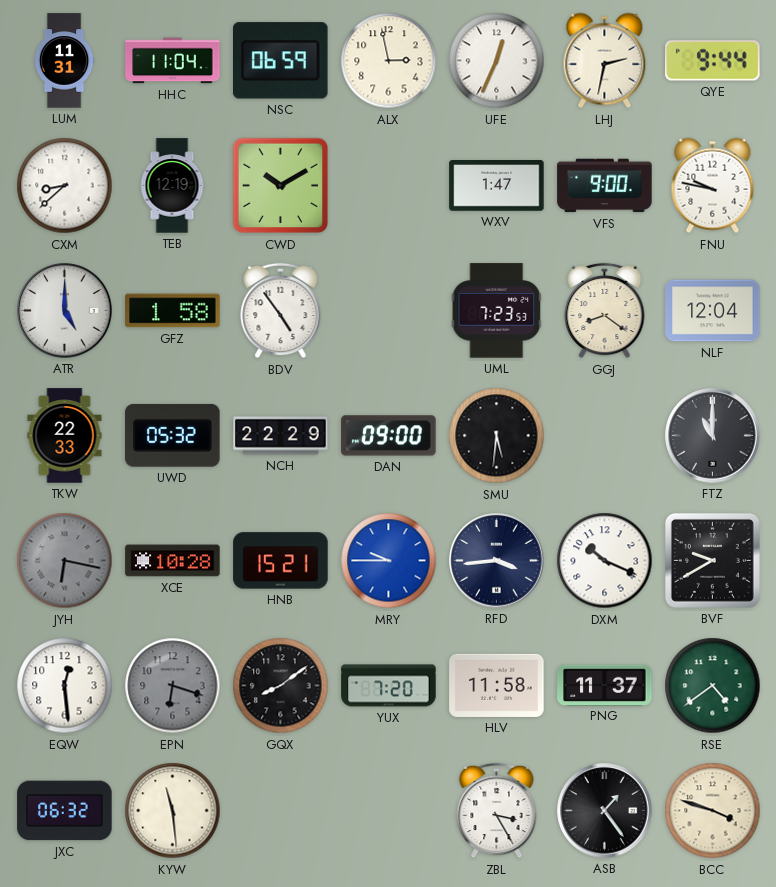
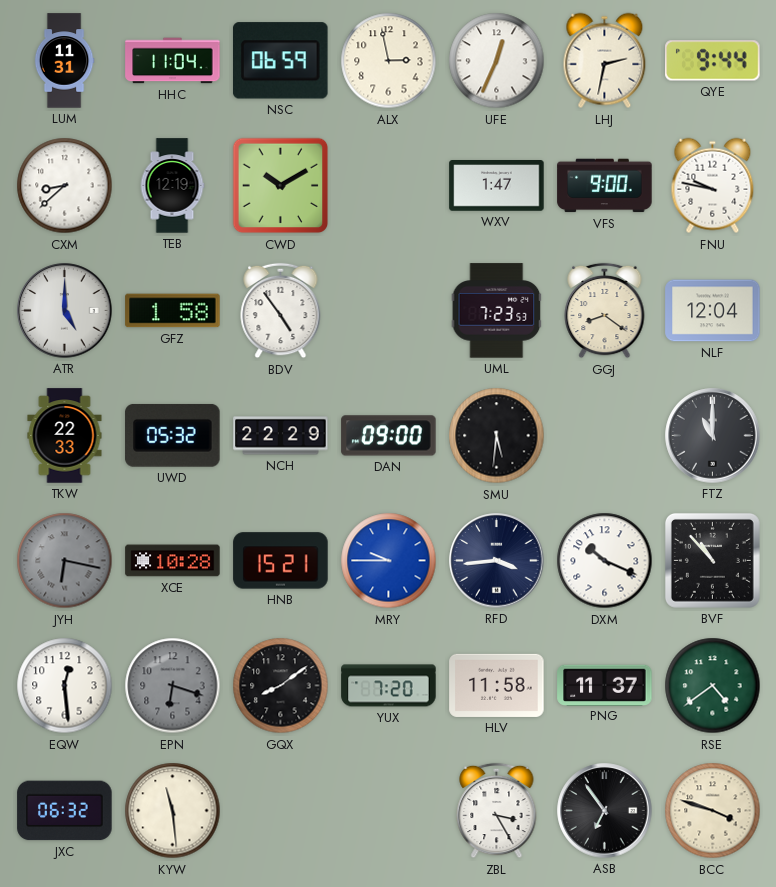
BVF: 9:40 -> 10:53 (712, 560)
ASB: 1:24 -> 6:54 (605, 811)
